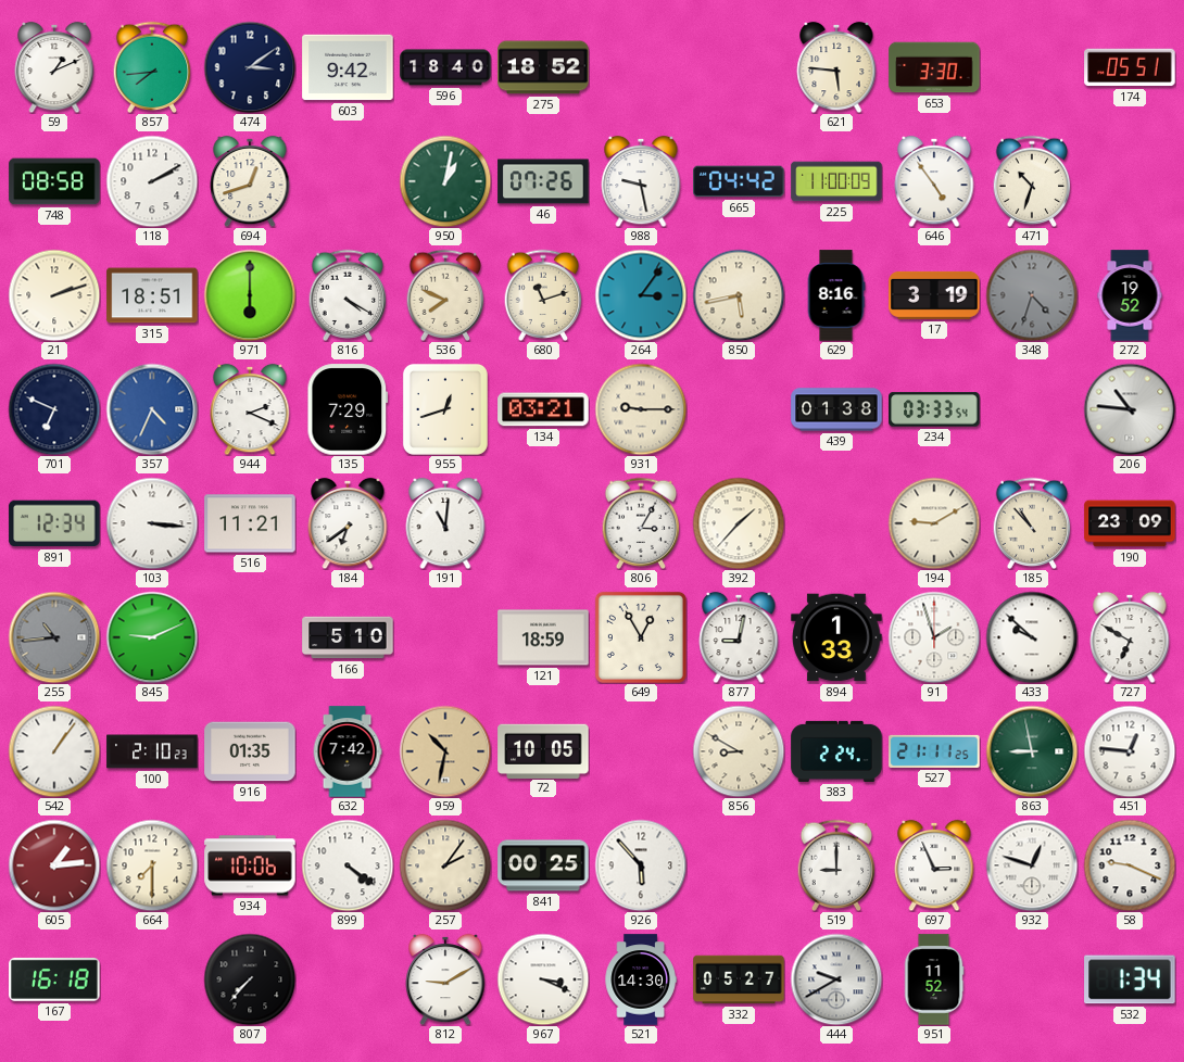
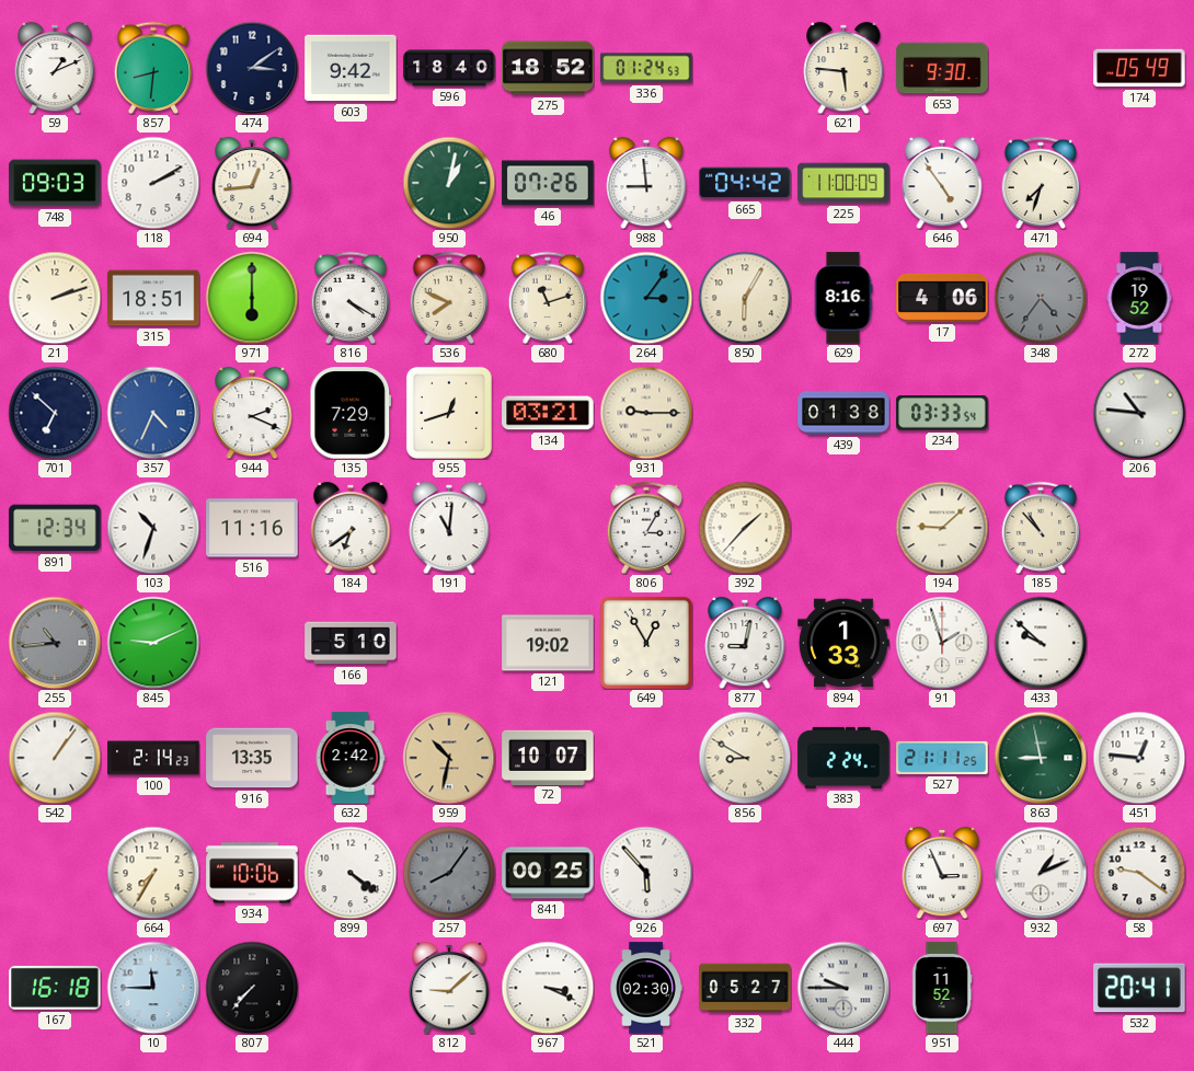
857: 7:44 -> 8:31 (153, 68)
336: none -> 01:24 (646, 68)
653: 3:30 -> 9:30 (942, 68)
174: 05:51 -> 05:49 (1139, 68)
748: 08:58 -> 09:03 (55, 183)
694: 12:42 -> 12:44 (252, 183)
988: 9:28 -> 8:59 (646, 183)
471: 10:33 -> 7:33 (1041, 183)
850: 5:43 -> 6:05 (745, 298)
17: 3:19 -> 4:06 (942, 298)
348: 4:33 -> 4:36 (1041, 298)
701: 6:49 -> 6:52 (55, 413)
103: 3:16 -> 10:33 (153, 528)
516: 11:21 -> 11:16 (252, 528)
194: 9:10 -> 9:08 (942, 528)
190: 23:09 -> none (1130, 523)
121: 18:59 -> 19:02 (548, 643)
727: 6:50 -> none (1130, 637)
100: 2:10 -> 2:14 (153, 758)
916: 01:35 -> 13:35 (252, 758)
632: 7:42 -> 2:42 (351, 758)
72: 10:05 -> 10:07 (548, 757)
605: 1:14 -> none (54, 865)
664: 7:30 -> 7:35 (153, 873)
257: 2:06 -> 8:06 (449, 873)
257 dial: cream -> grey (449, 873)
519: 9:00 -> none (836, 865)
932: 12:48 -> 1:11 (1041, 873)
58: 9:19 -> 9:21 (1139, 873)
10: none -> 11:45 (153, 988)
812: 9:10 -> 9:08 (449, 988)
521: 14:30 -> 02:30 (646, 988)
444: 9:40 -> 9:45 (843, 988)
532: 1:34 -> 20:41 (1139, 988)
